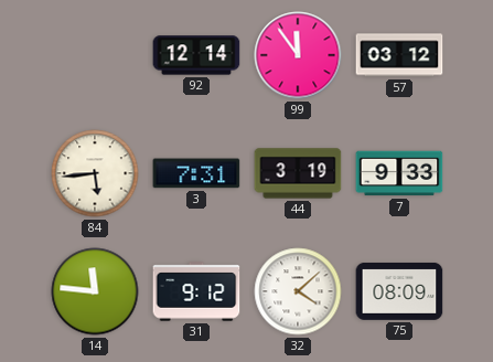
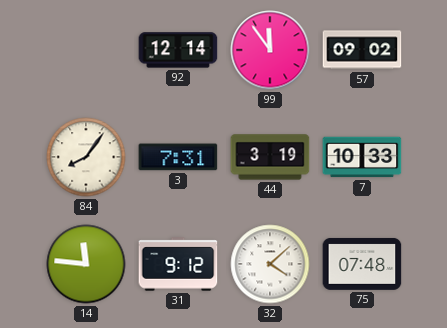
57: 03:12 -> 09:02 (362, 50)
84: 5:44 -> 8:06 (86, 157)
7: 9:33 -> 10:33 (362, 157)
75: 08:09 -> 07:48 (362, 264)
